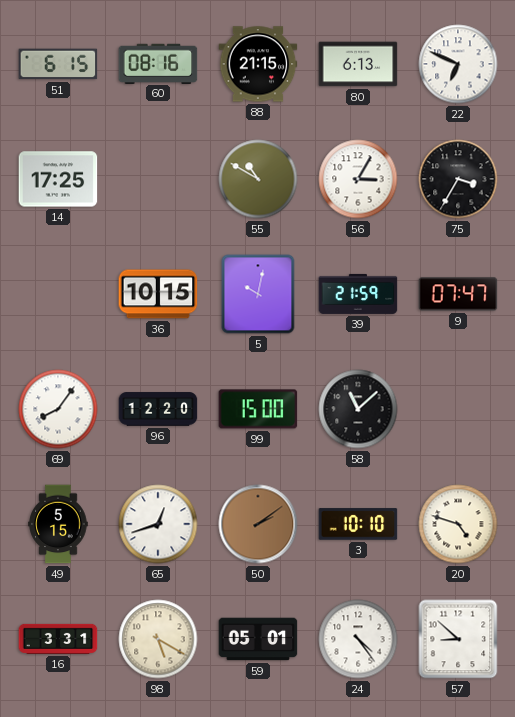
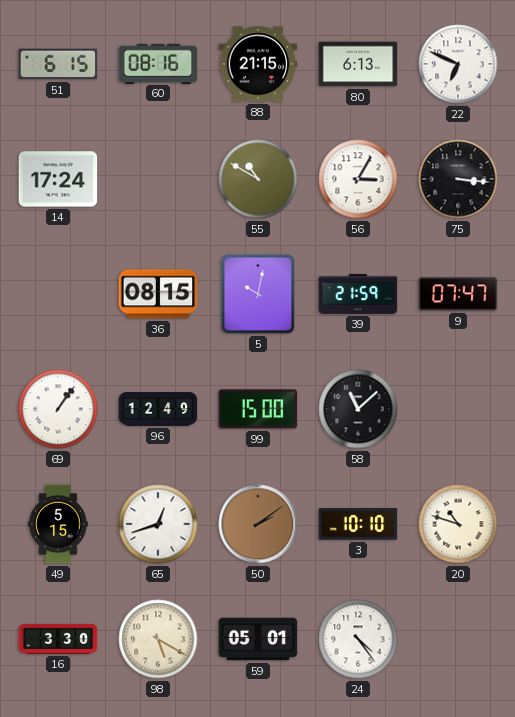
14: 17:25 -> 17:24 (58, 179)
75: 3:35 -> 3:16 (458, 179)
36: 10:15 -> 08:15 (158, 294)
69: 8:06 -> 1:06 (58, 409)
96: 12:20 -> 12:49 (158, 409)
20: 4:48 -> 10:48 (458, 524)
16: 3:31 -> 3:30 (58, 639)
57: 8:52 -> none (458, 639)
